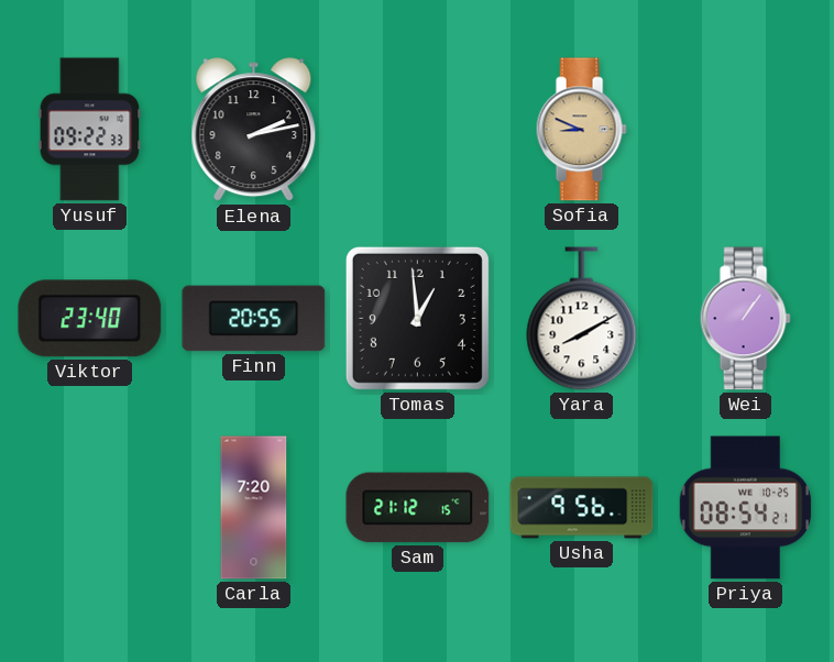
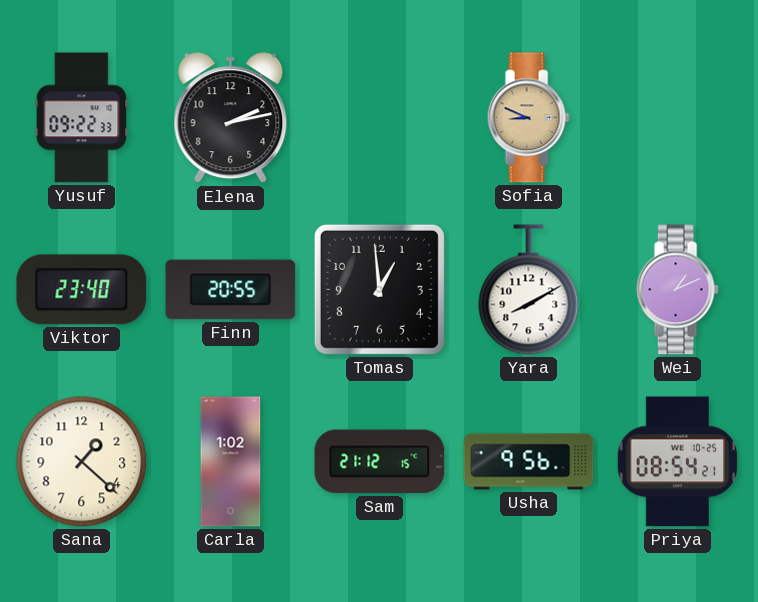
Wei: 1:06 -> 1:11 (677, 290)
Sana: none -> 1:22 (82, 462)
Carla: 7:20 -> 1:02 (231, 462)
